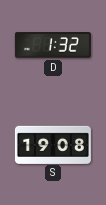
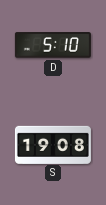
D: 1:32 -> 5:10 (53, 45)
